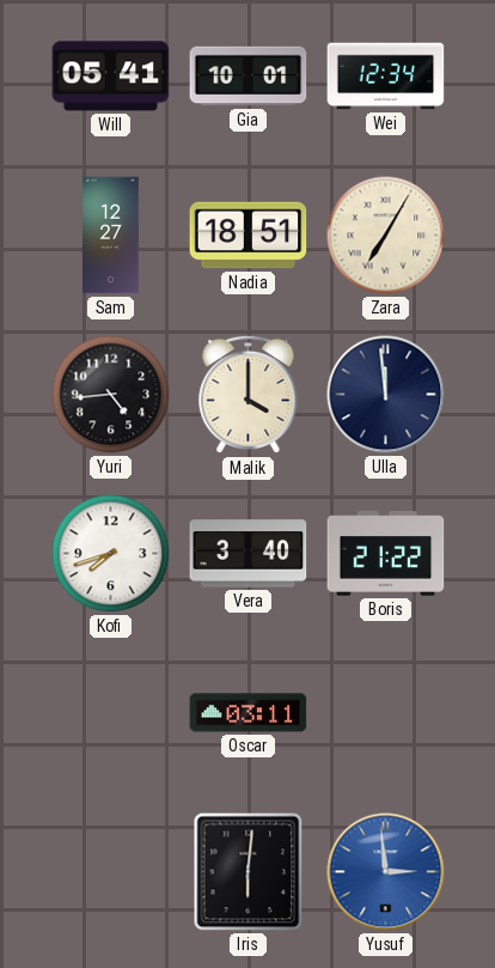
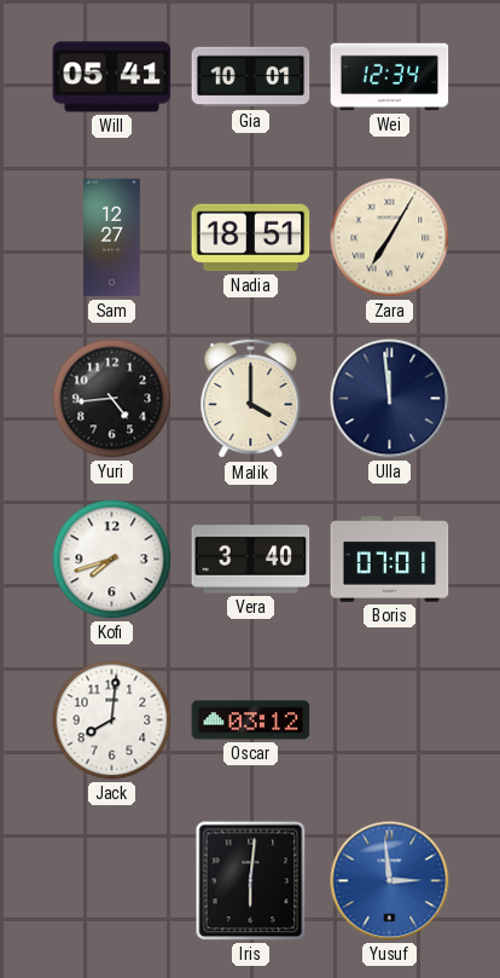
Boris: 21:22 -> 07:01 (390, 560)
Jack: none -> 8:01 (112, 721)
Oscar: 03:11 -> 03:12 (251, 721)
